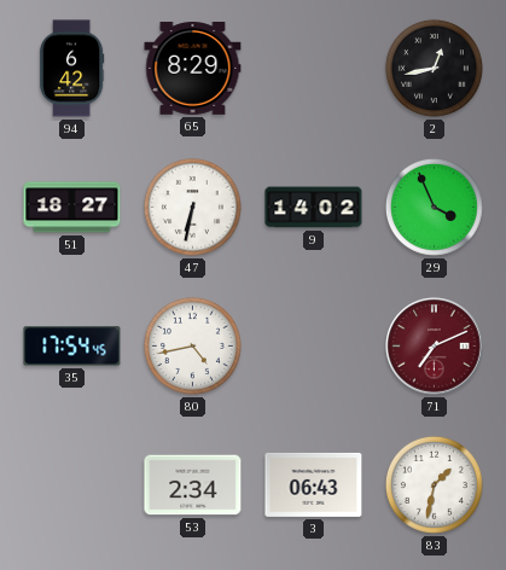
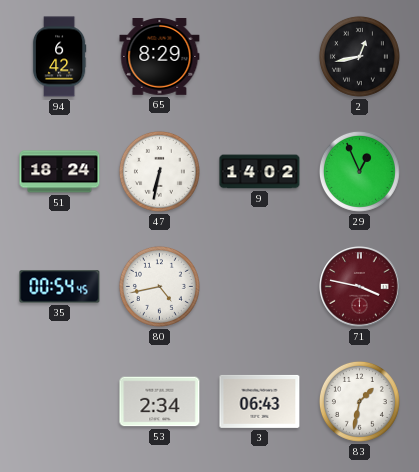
51: 18:27 -> 18:24 (60, 172)
29: 3:56 -> 12:56 (359, 171)
35: 17:54 -> 00:54 (60, 287)
71: 7:11 -> 3:47 (360, 287)
